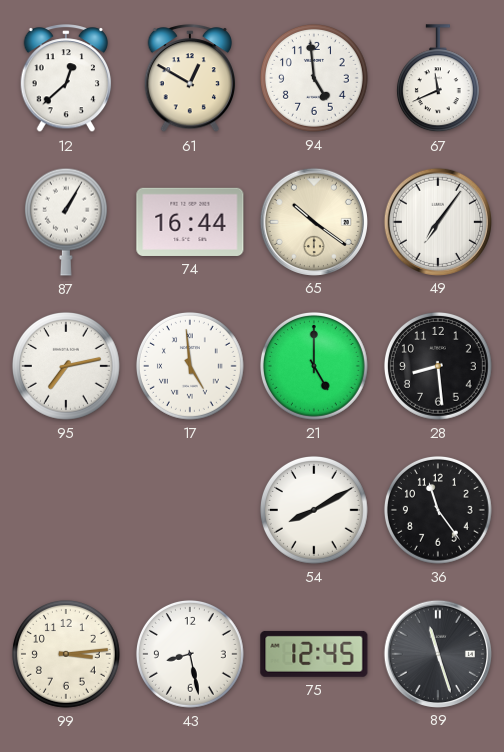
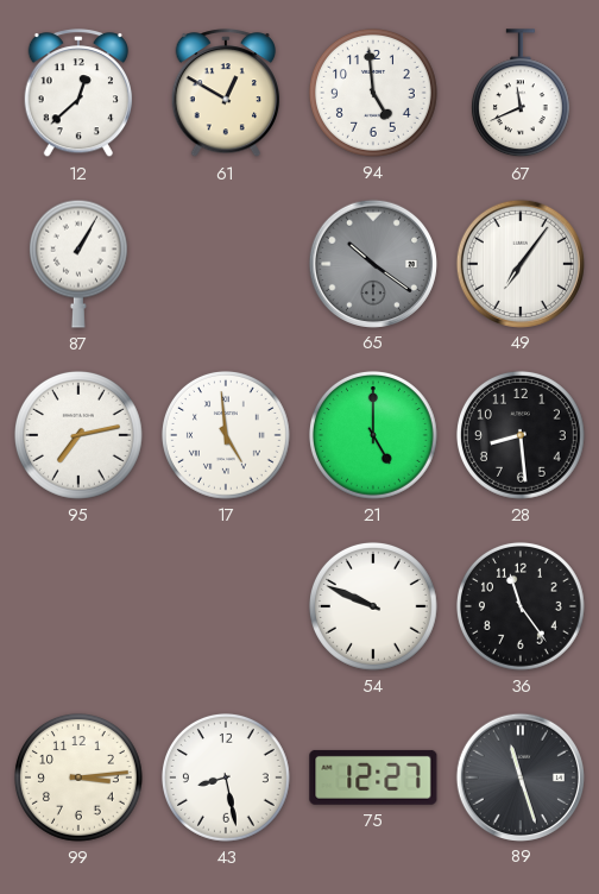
74: 16:44 -> none (190, 222)
65 dial: cream -> grey (372, 263)
54: 8:10 -> 9:49 (373, 606)
75: 12:45 -> 12:27 (373, 777)
